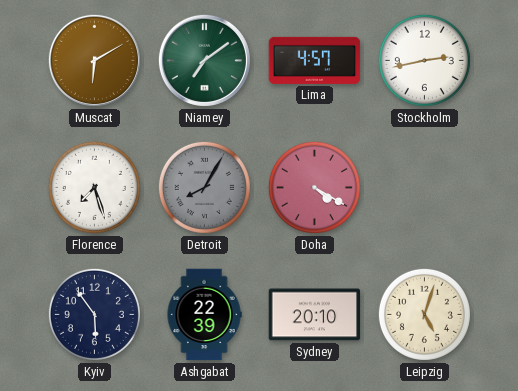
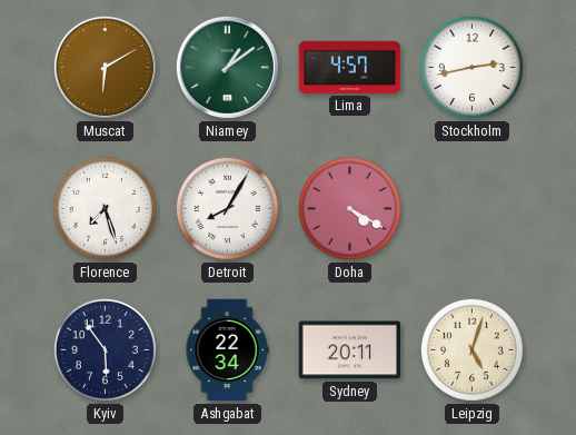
Niamey: 7:09 -> 1:09 (227, 67)
Detroit dial: grey -> white (227, 208)
Ashgabat: 22:39 -> 22:34 (227, 350)
Sydney: 20:10 -> 20:11 (350, 350)
